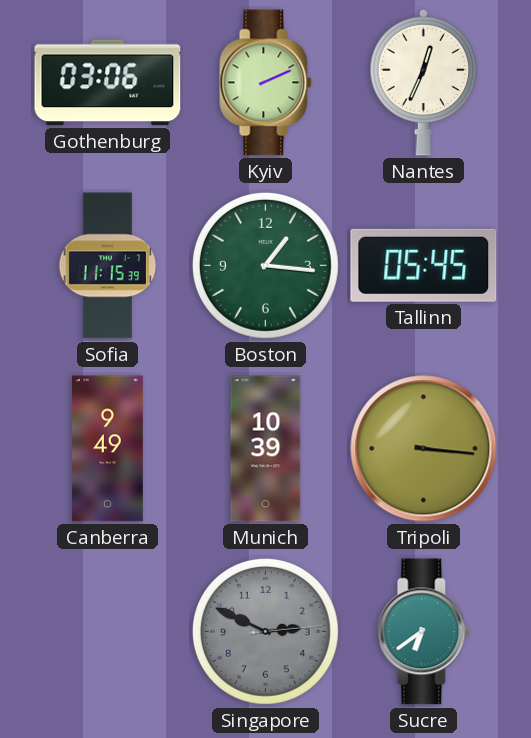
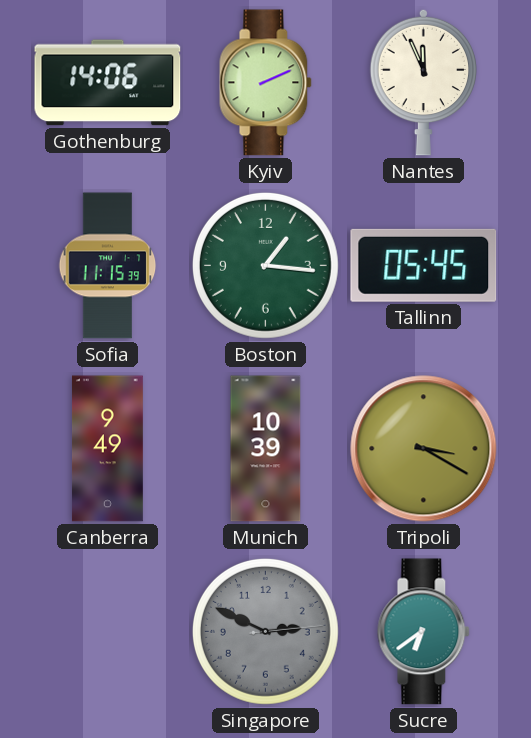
Gothenburg: 03:06 -> 14:06 (108, 83)
Nantes: 12:34 -> 11:56 (424, 82)
Tripoli: 3:16 -> 3:20 (424, 449)
